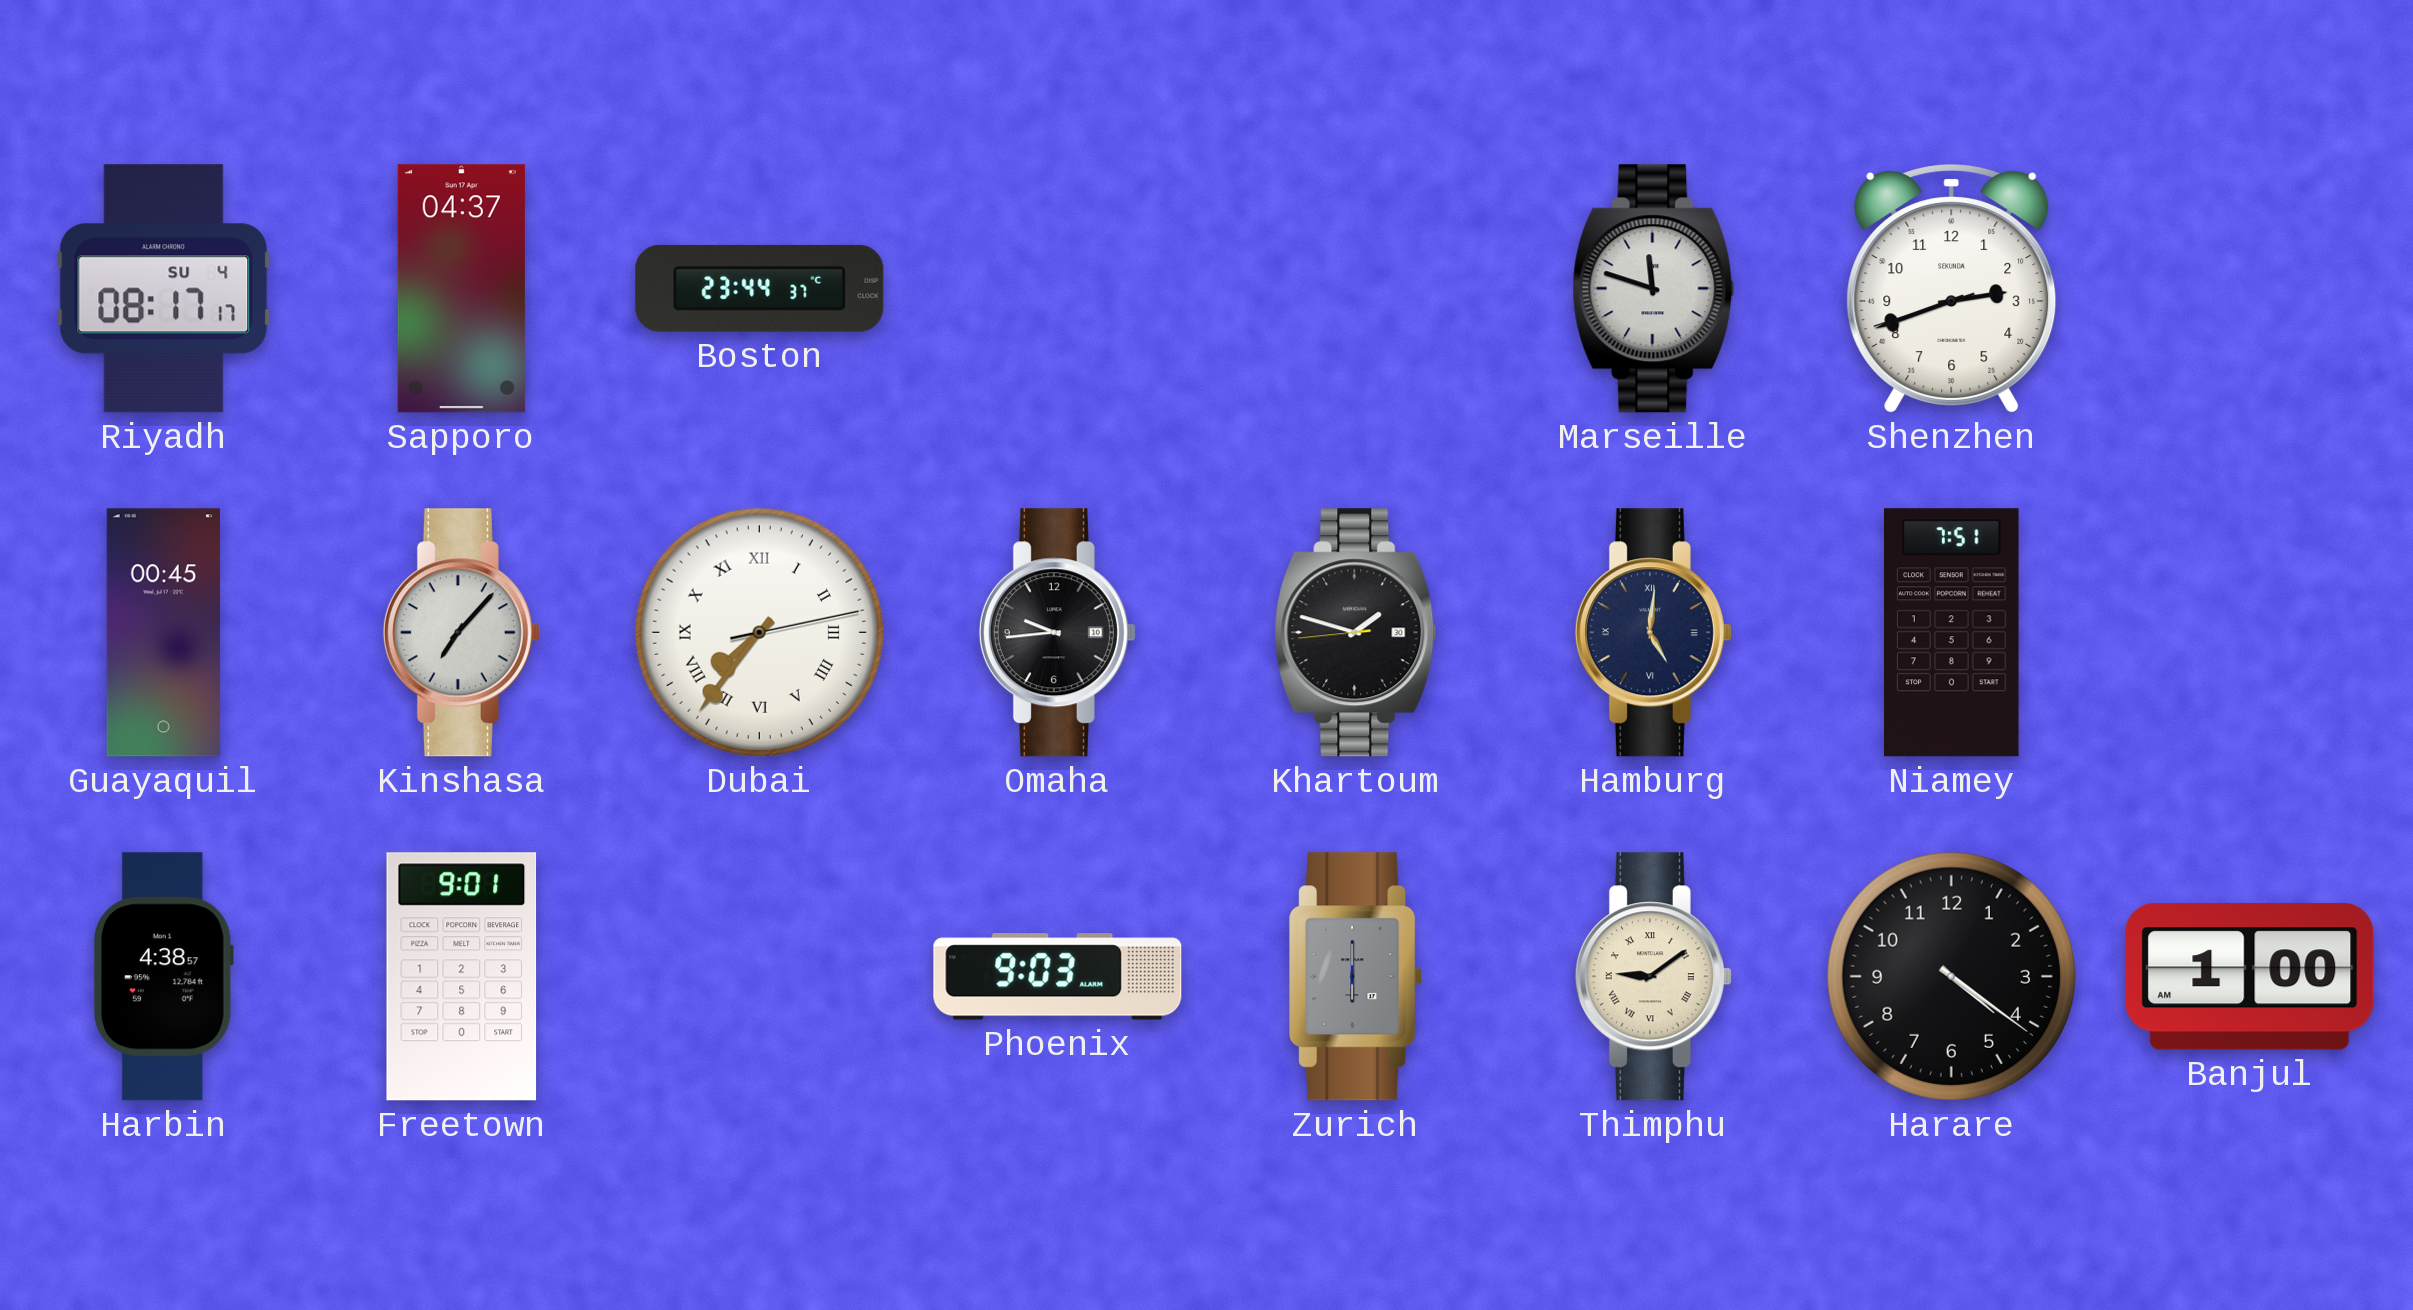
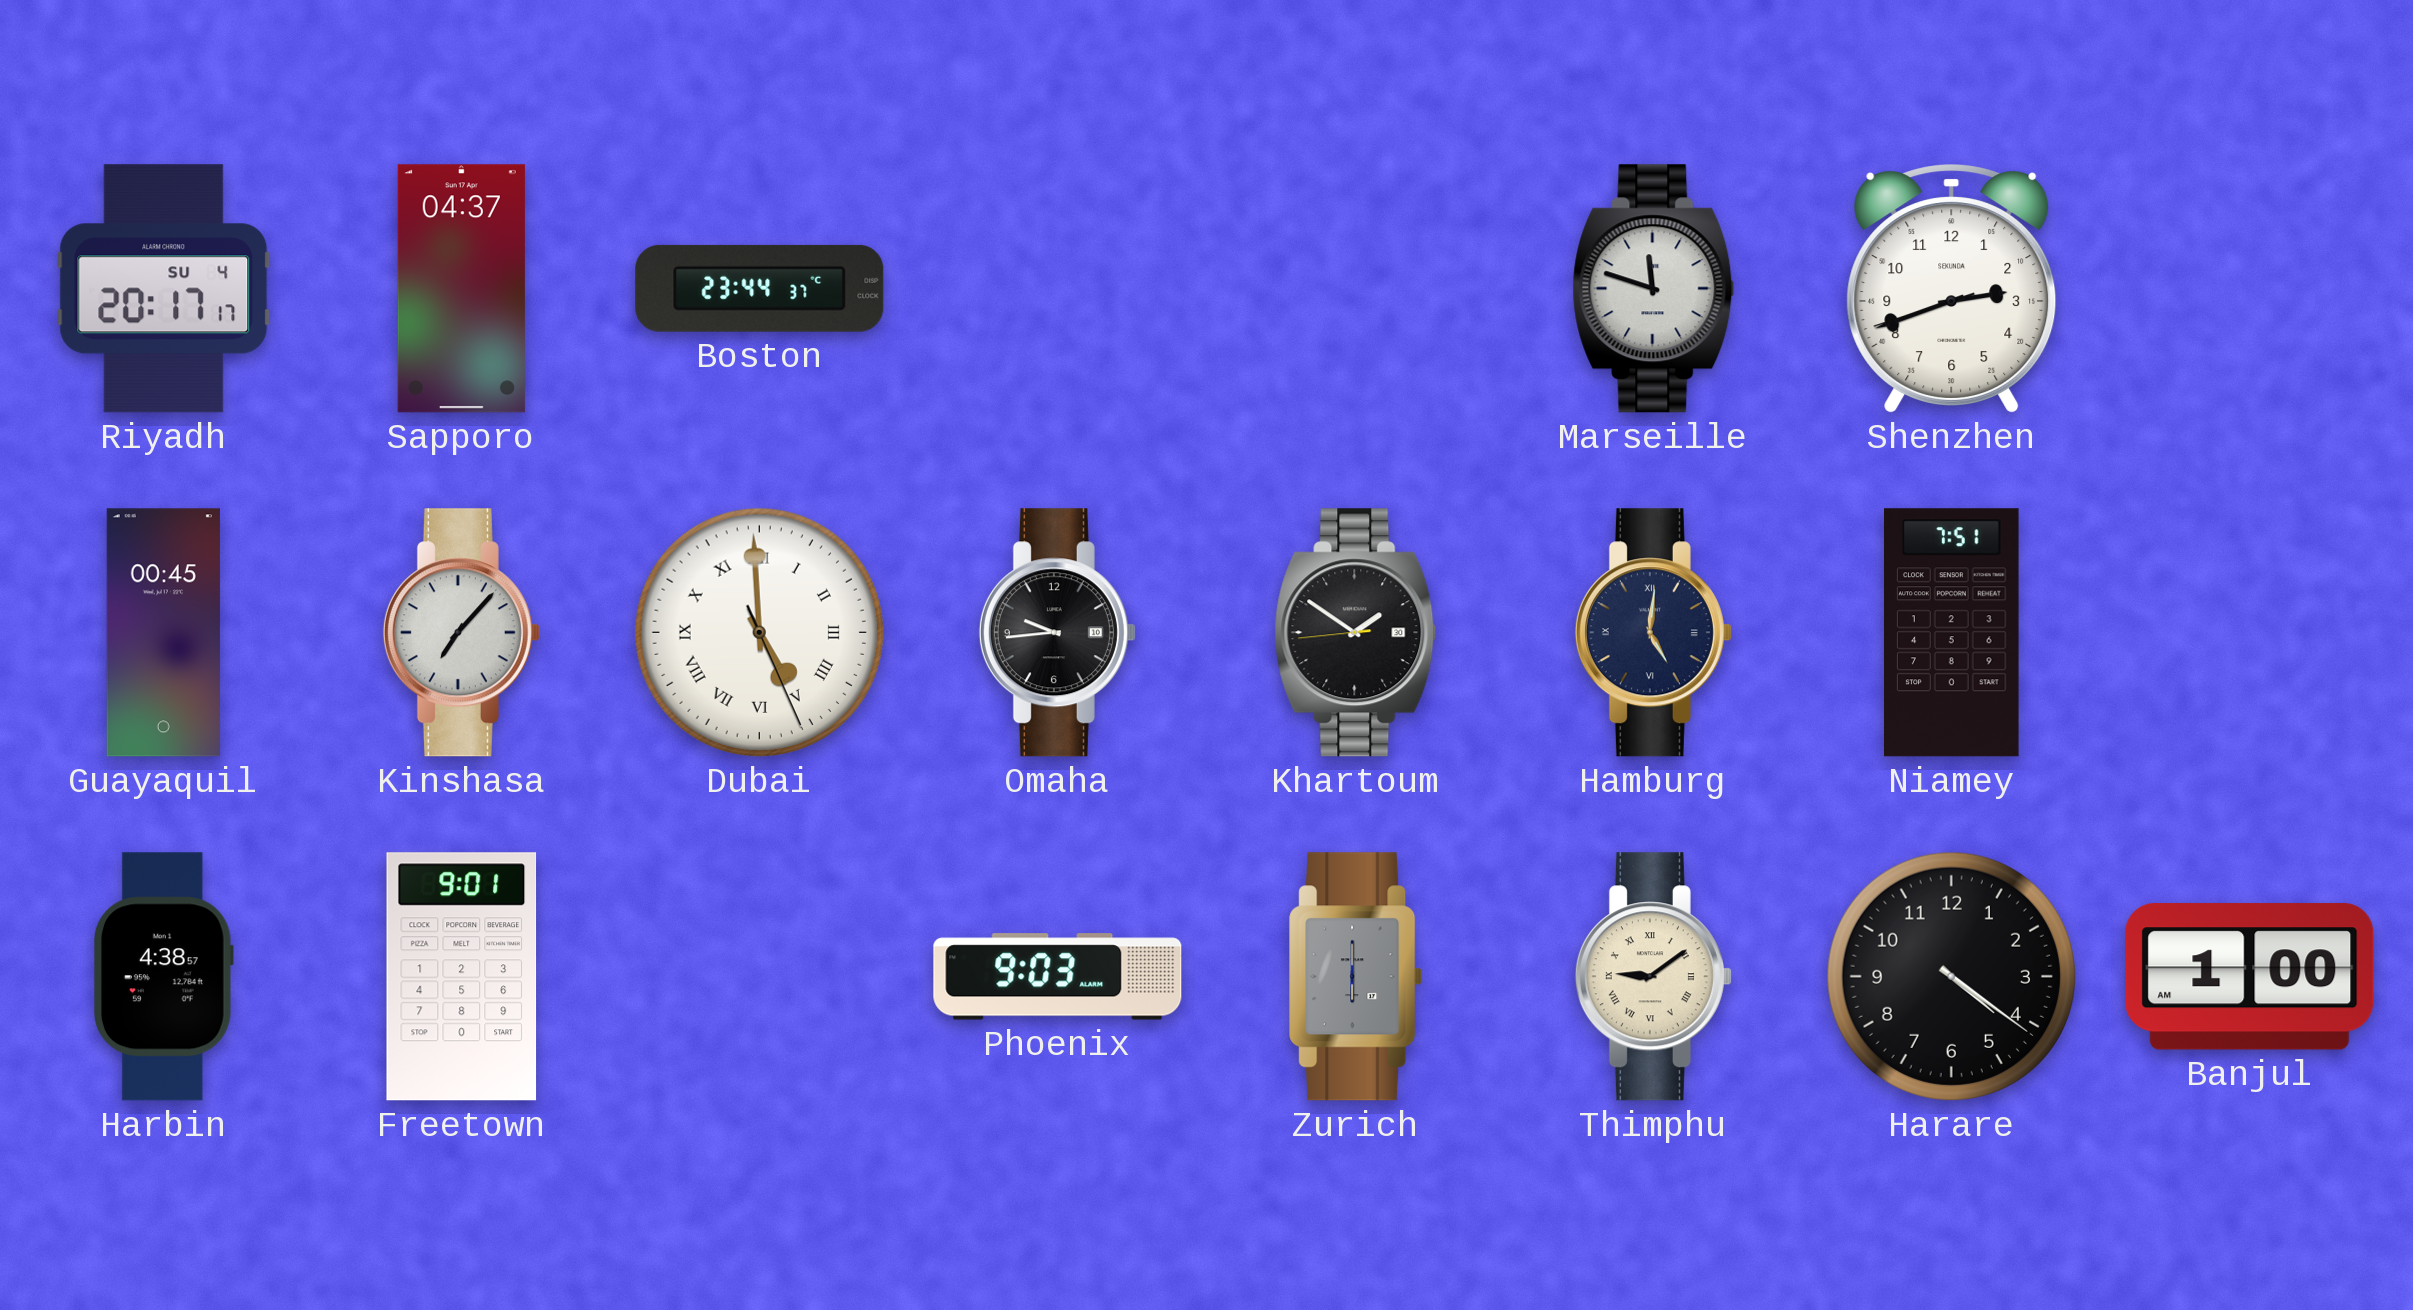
Riyadh: 08:17 -> 20:17 (164, 289)
Dubai: 7:36 -> 4:59 (759, 632)
Khartoum: 1:47 -> 1:50 (1356, 633)
